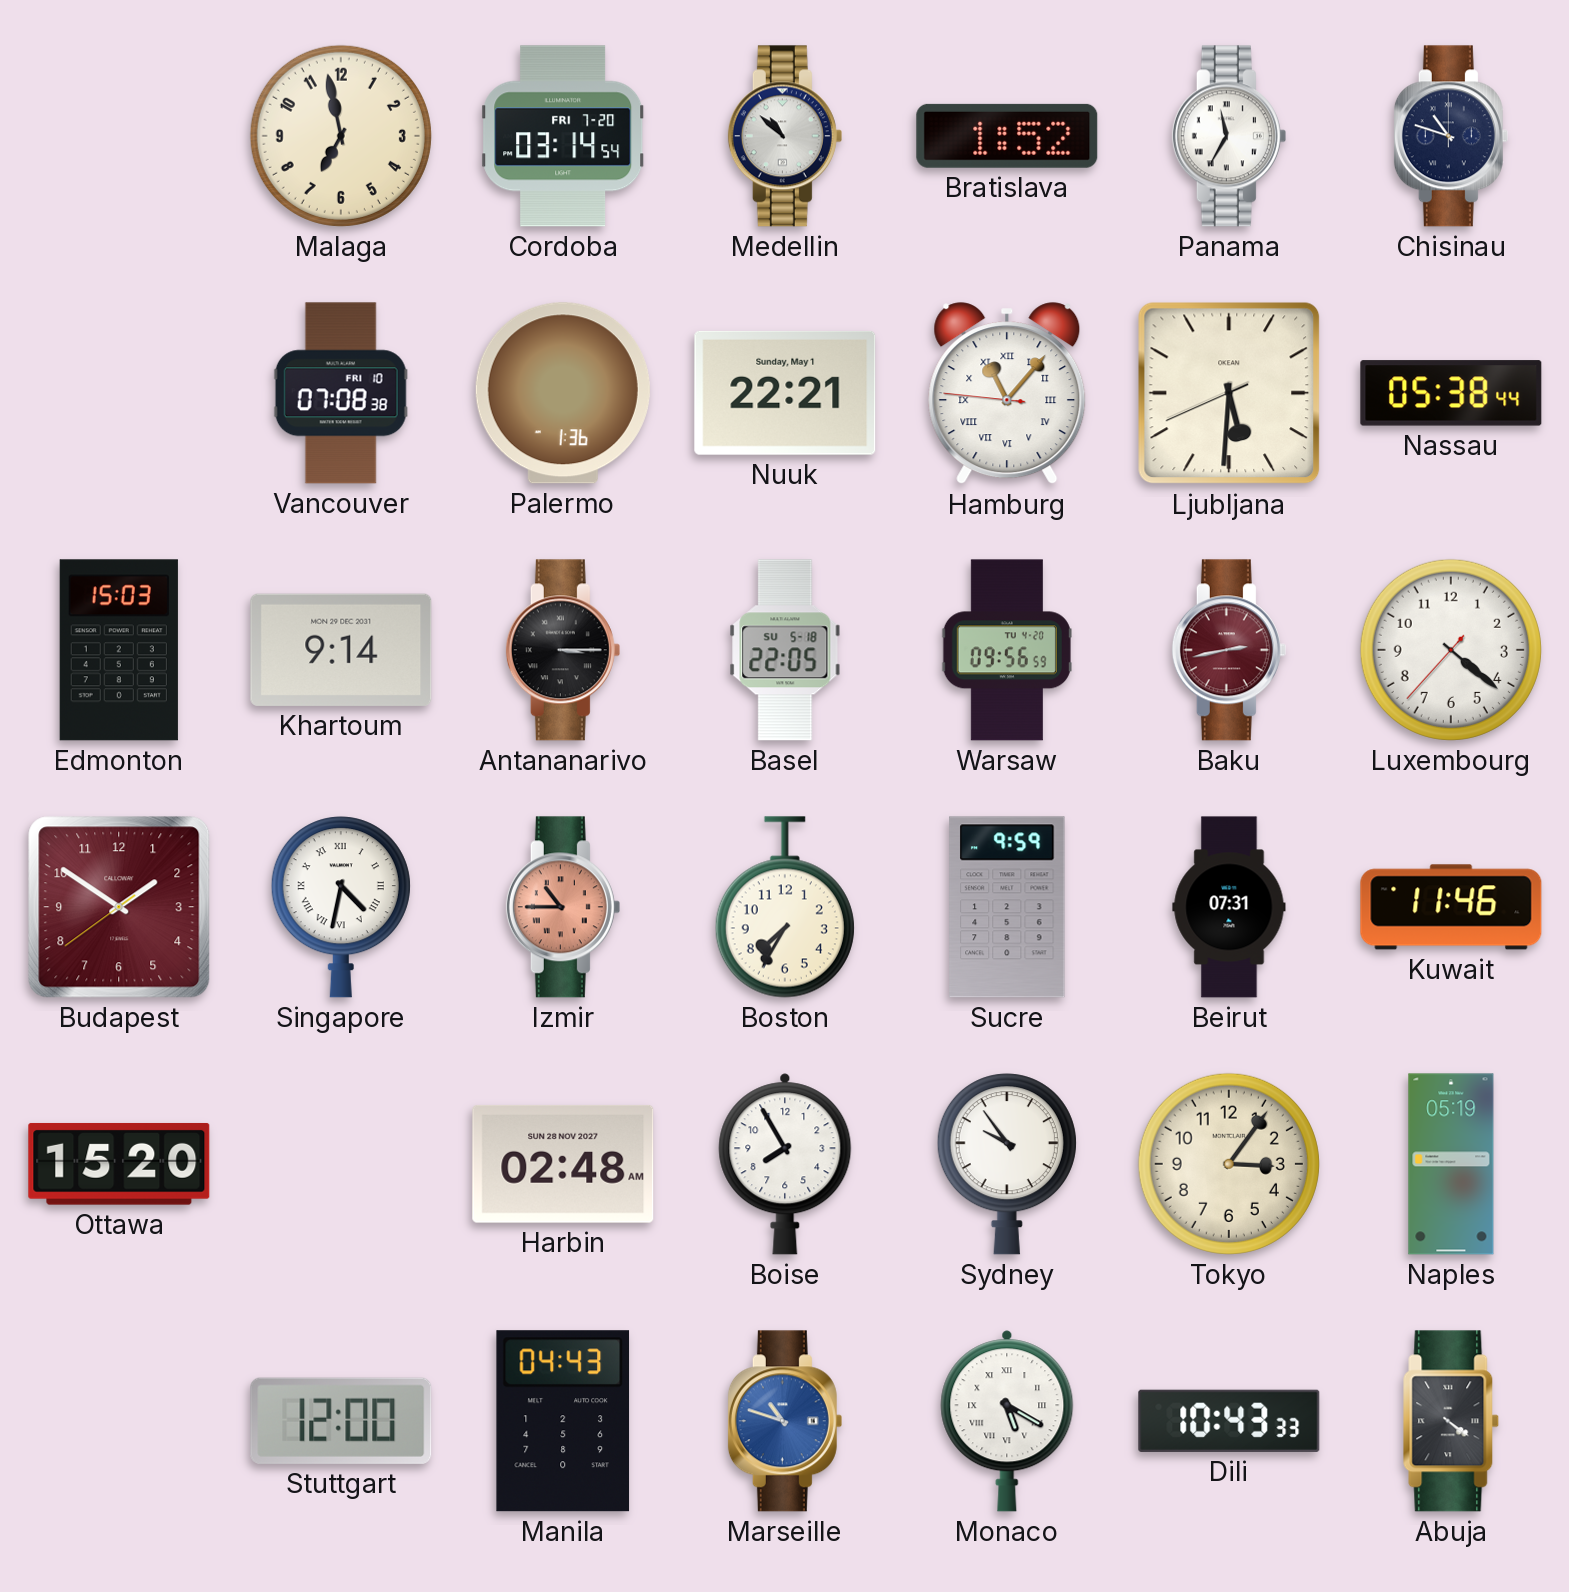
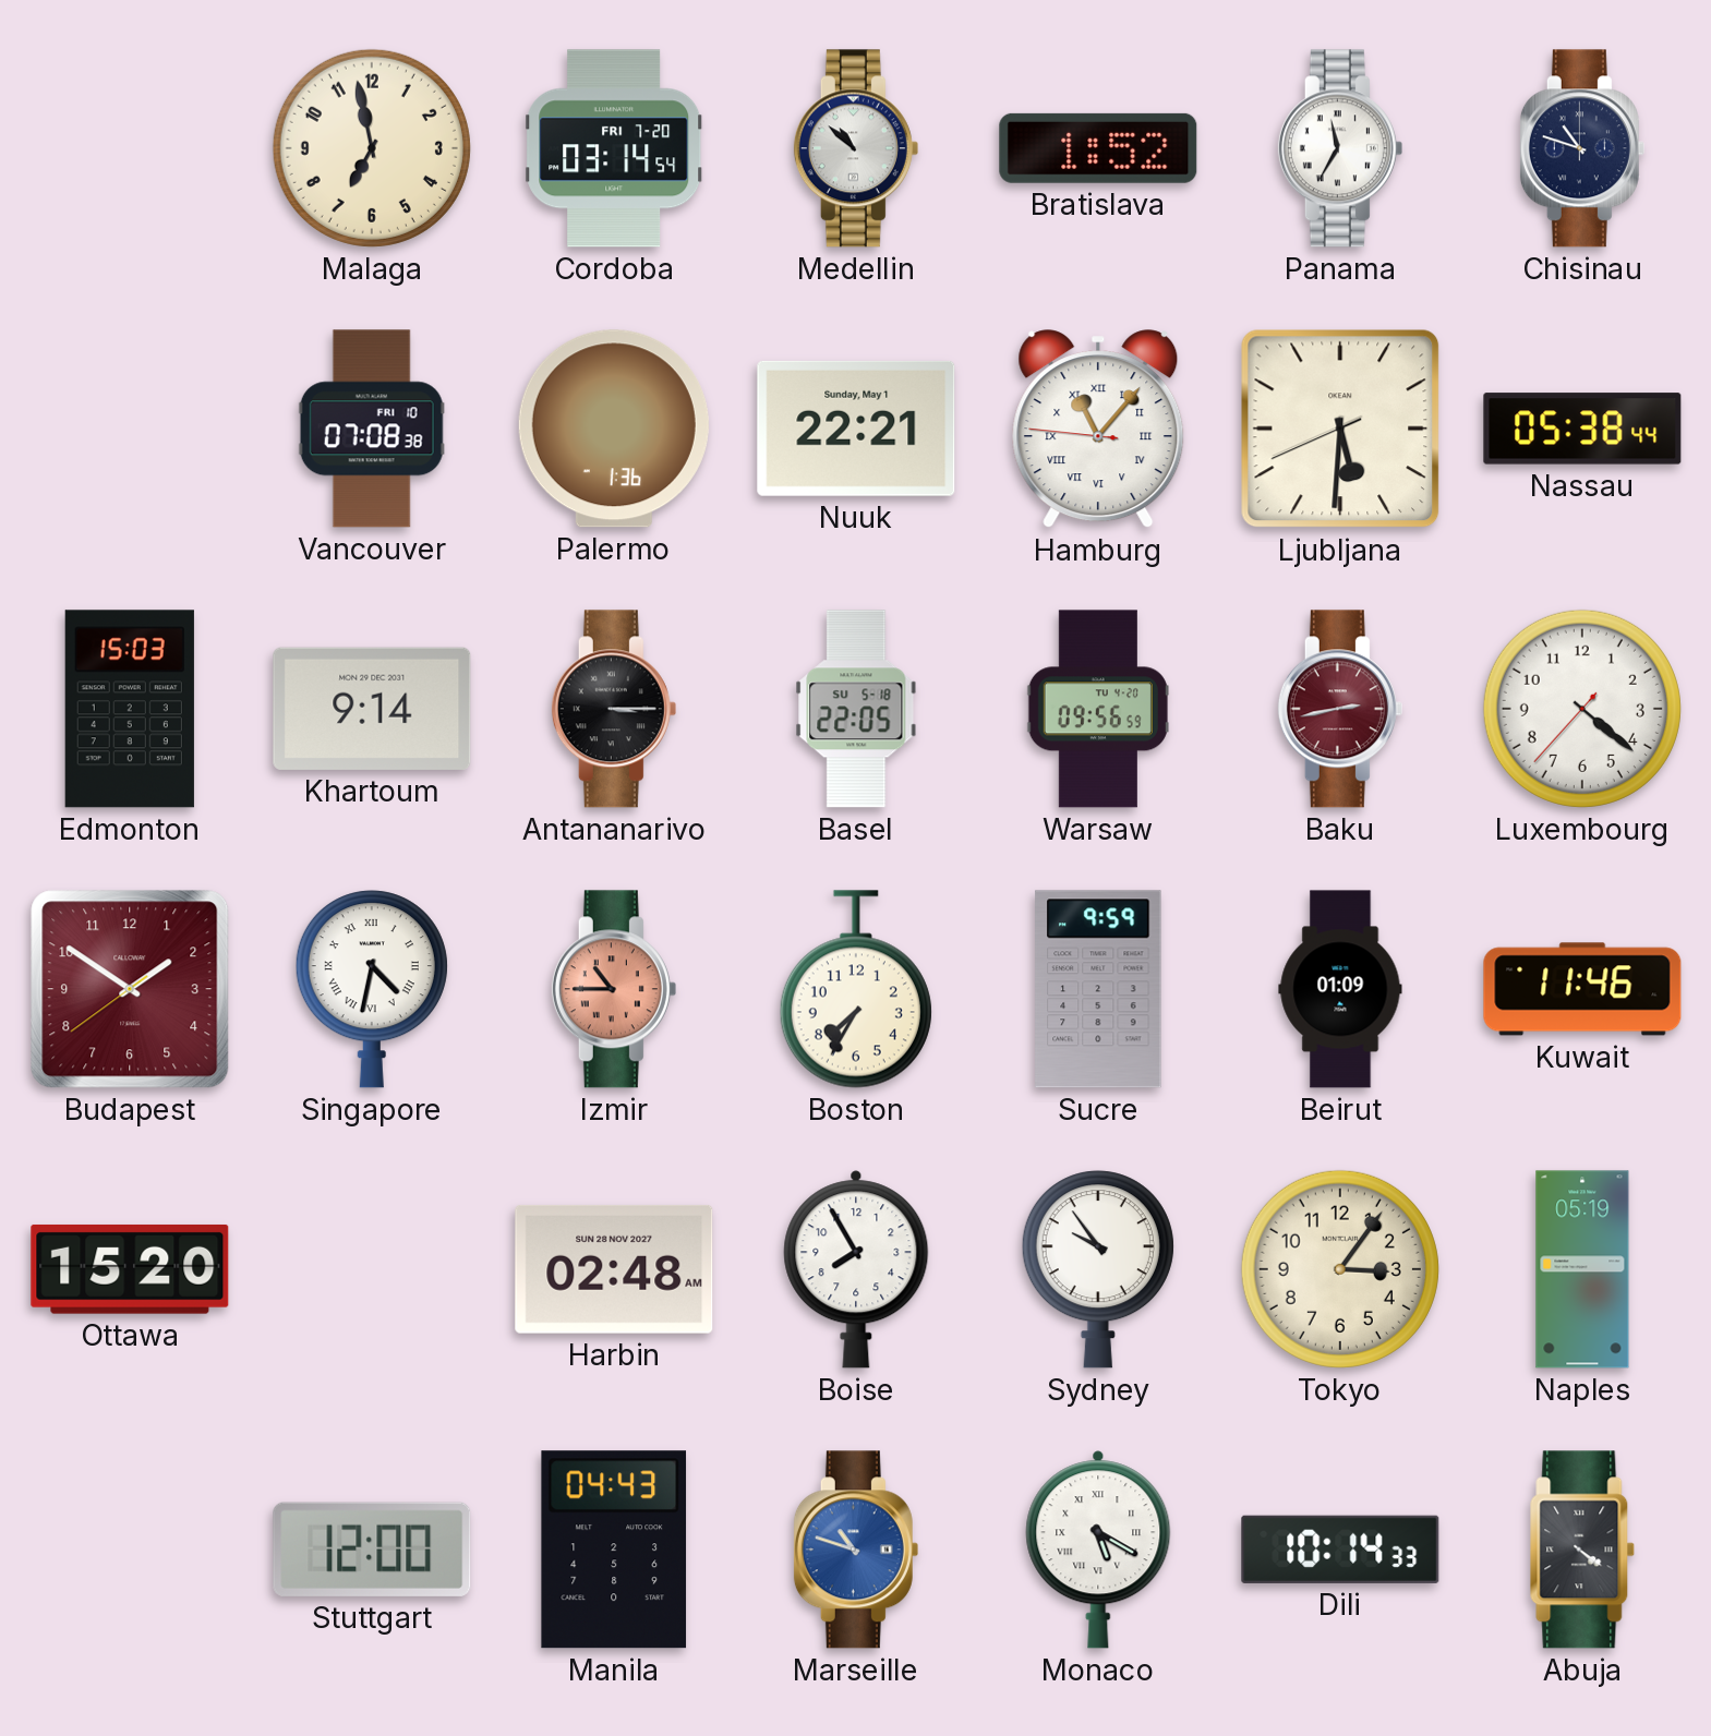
Beirut: 07:31 -> 01:09 (1340, 989)
Dili: 10:43 -> 10:14 (1340, 1550)
